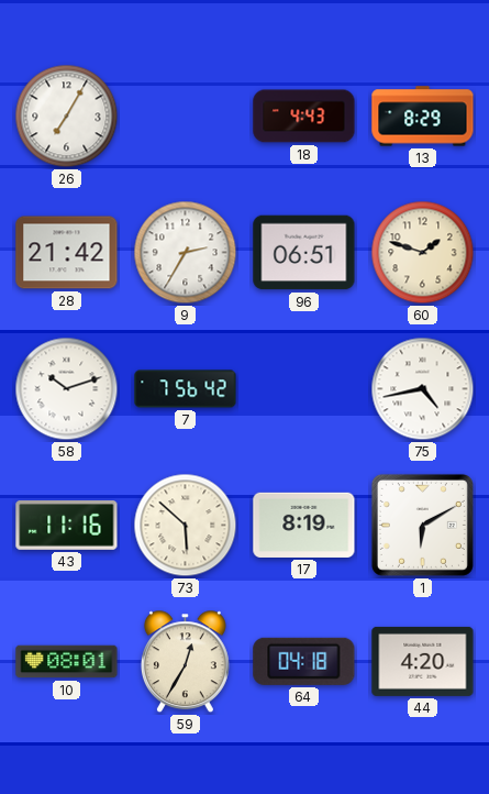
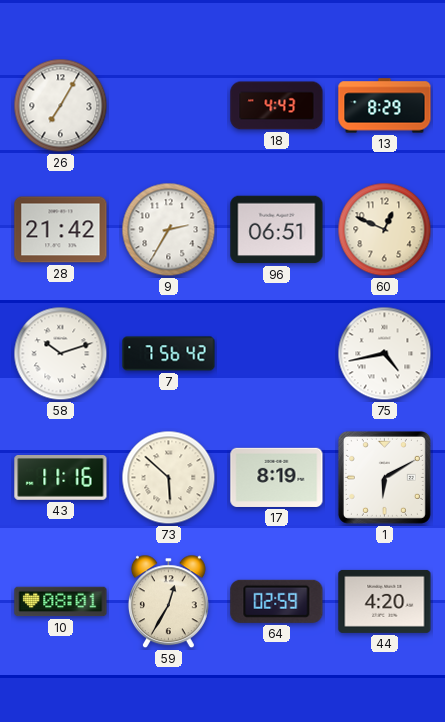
60: 1:48 -> 12:49 (385, 230)
64: 04:18 -> 02:59 (277, 601)
